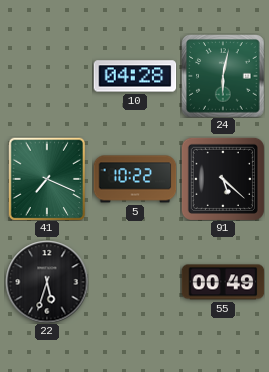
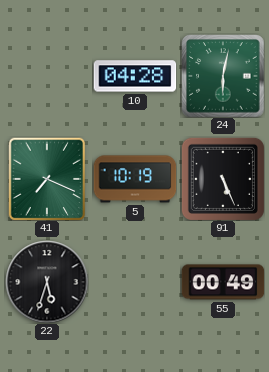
5: 10:22 -> 10:19 (135, 179)
91: 5:22 -> 5:26 (223, 179)
